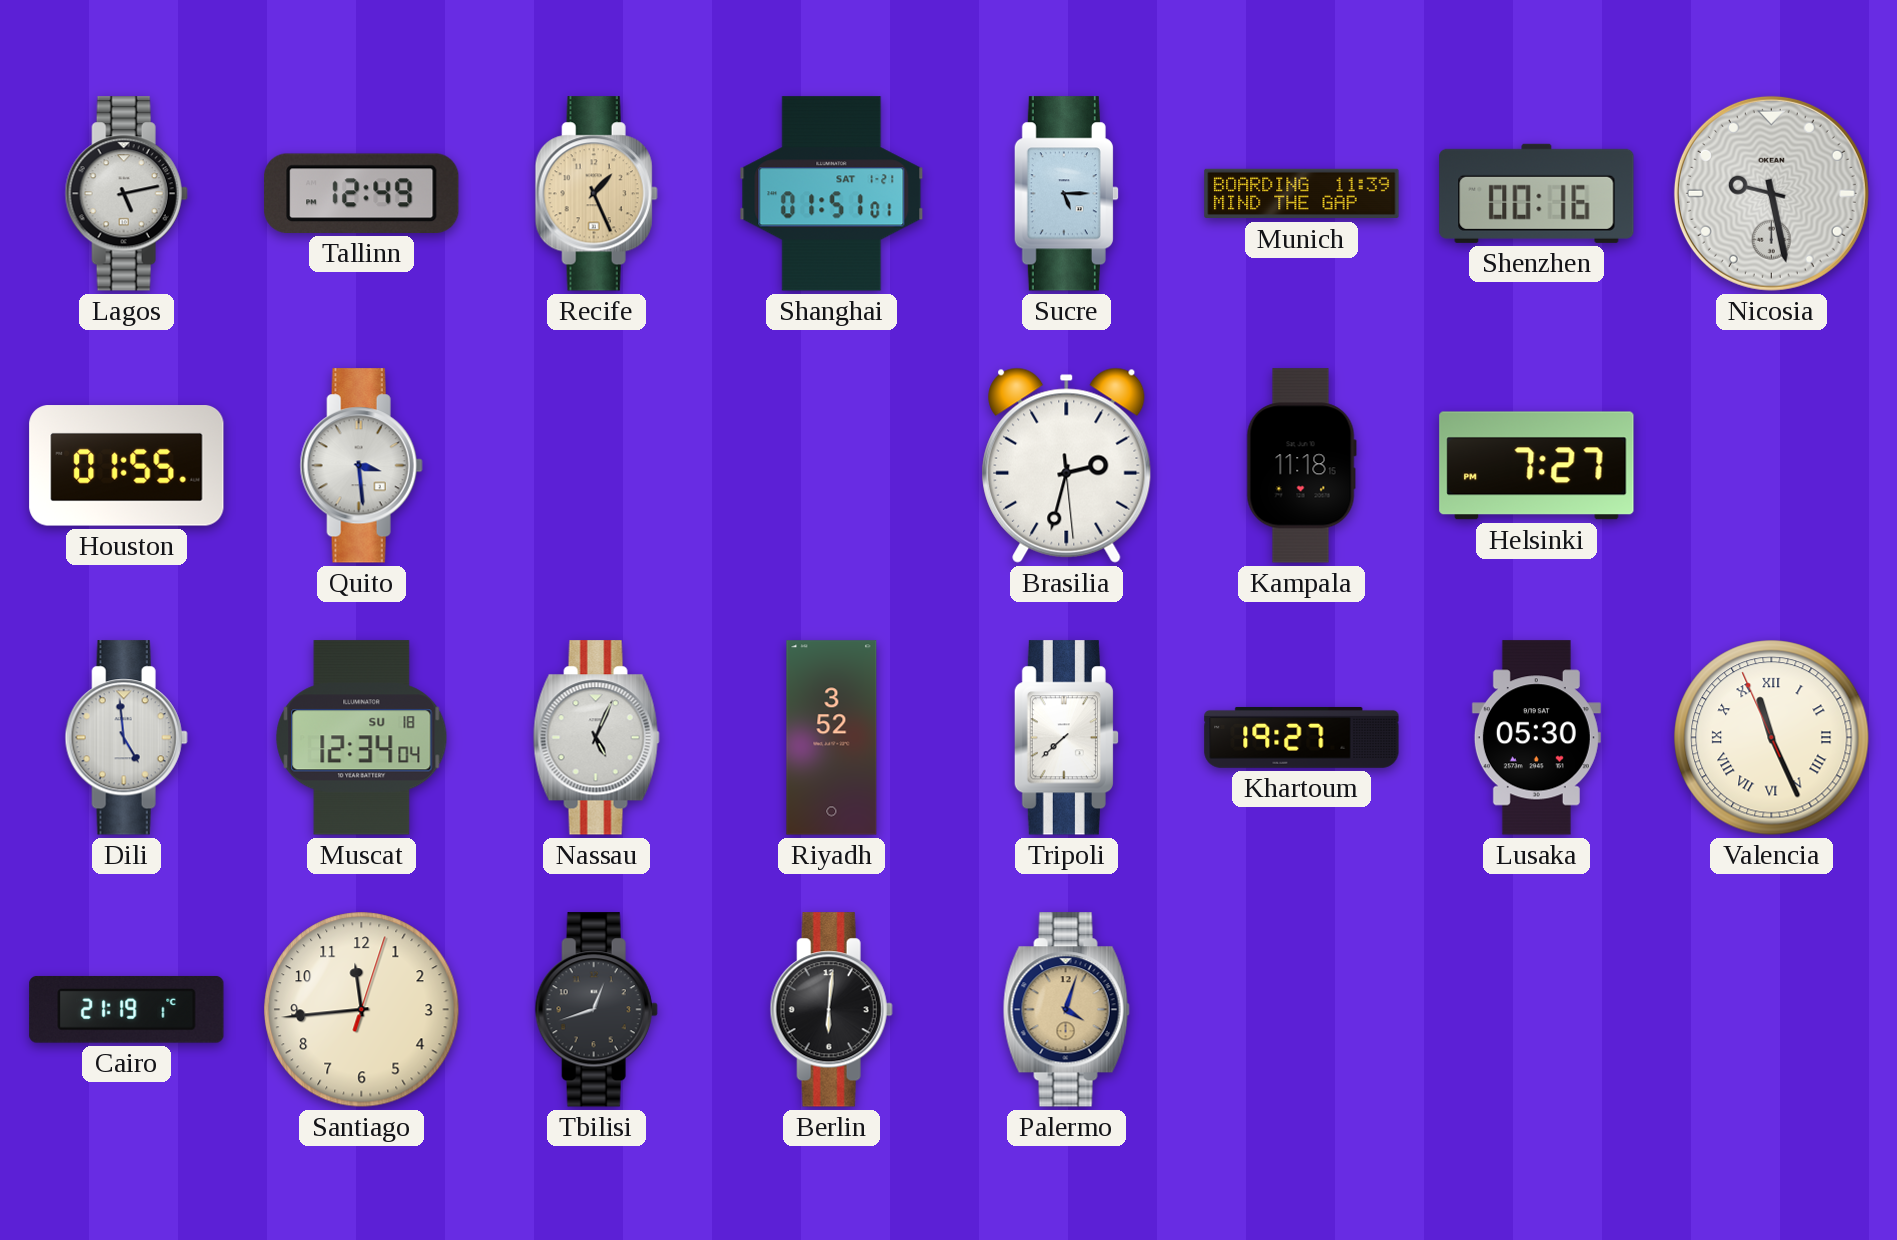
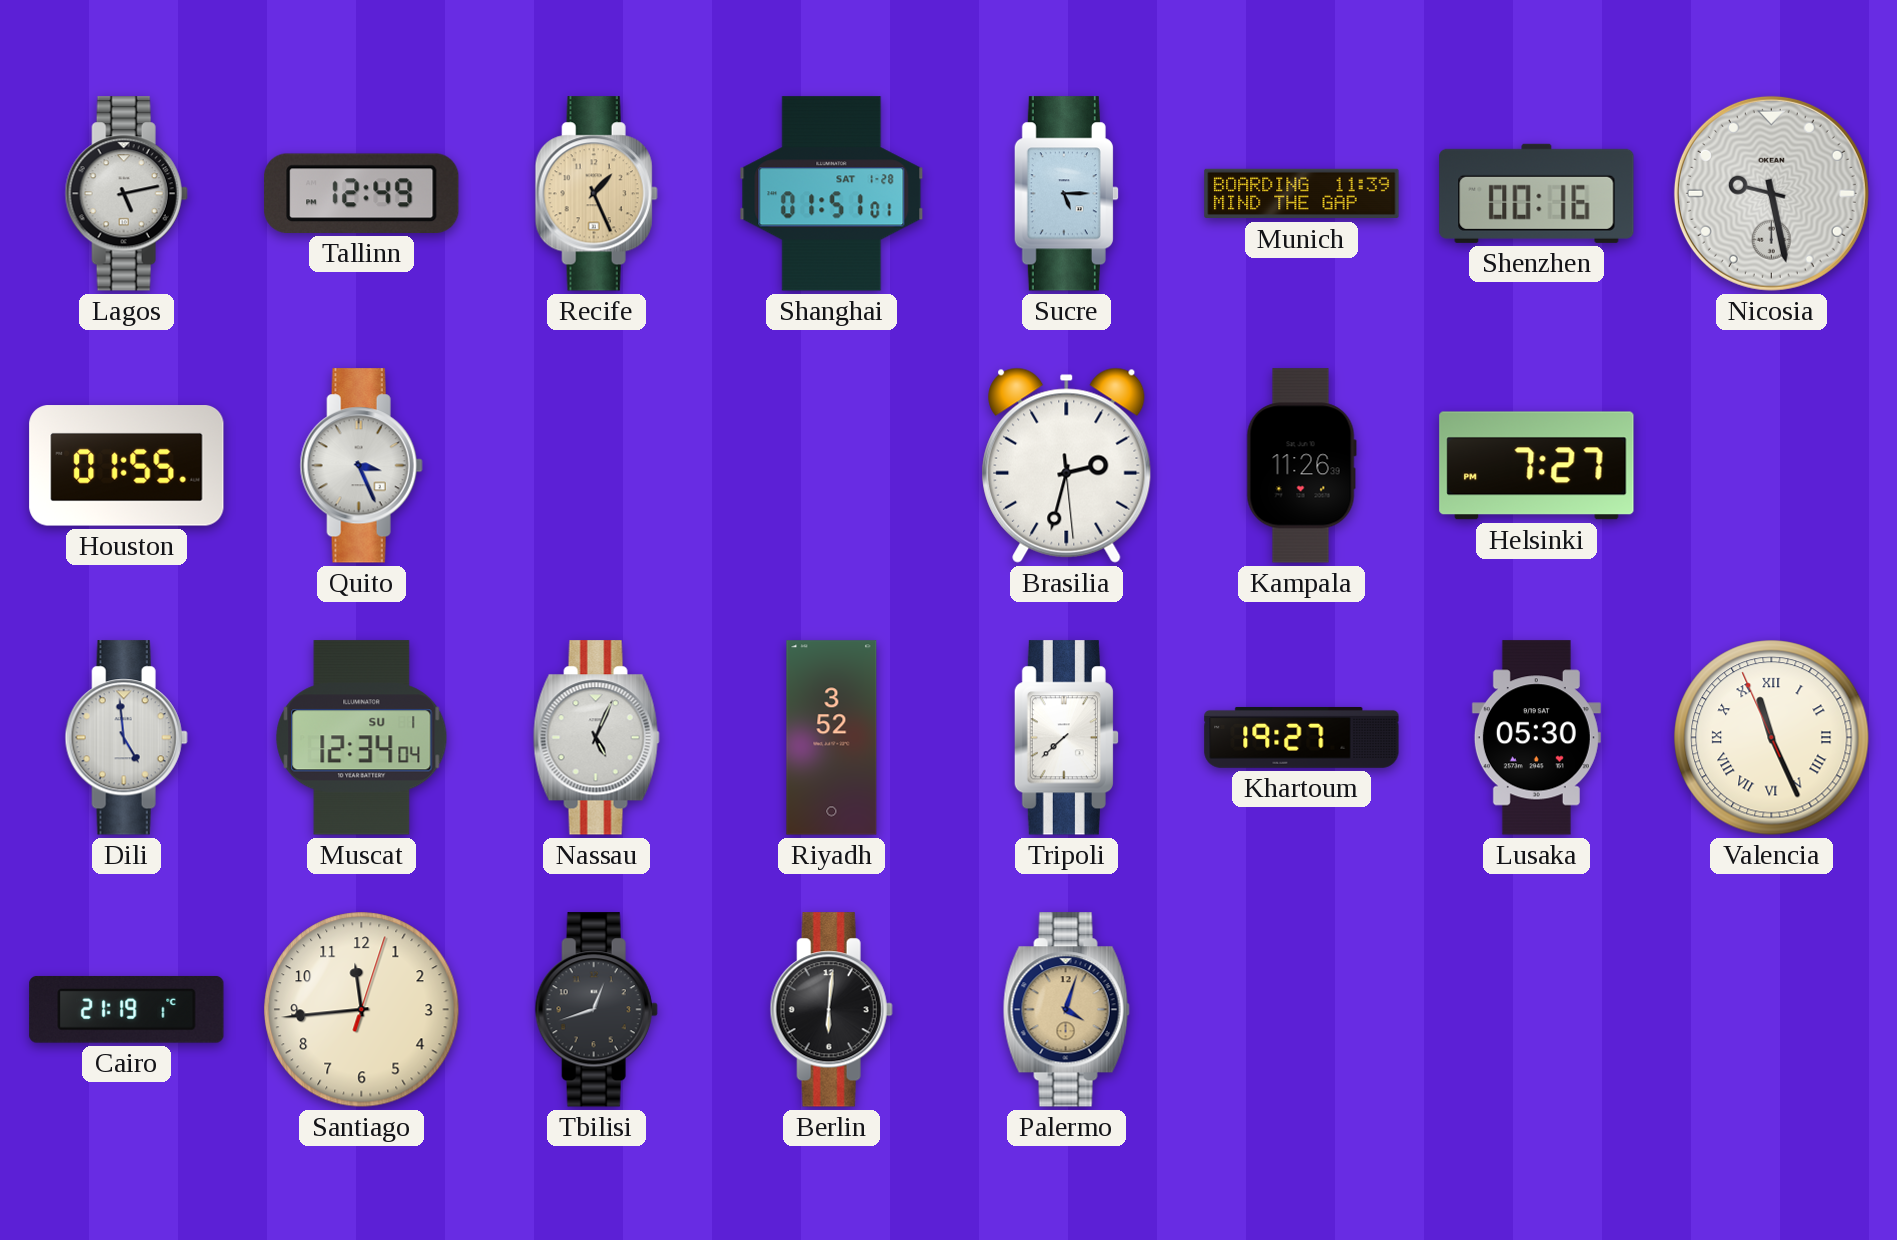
Shanghai date: SAT 1-21 -> SAT 1-28 (832, 194)
Quito: 3:29 -> 3:26 (361, 466)
Kampala: 11:18 -> 11:26 (1301, 466)
Muscat date: SU 18 -> SU 1 (362, 738)
